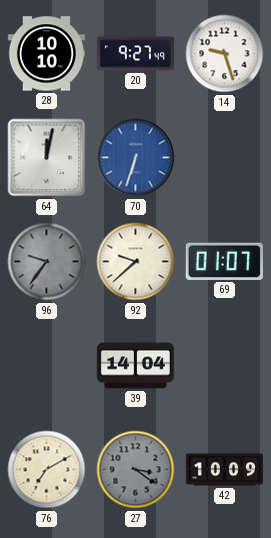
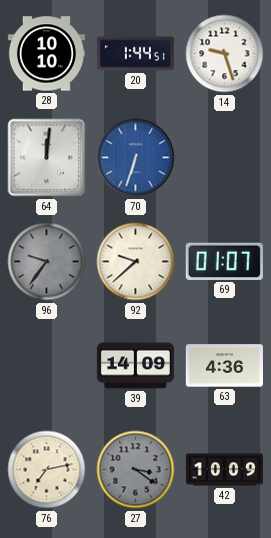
20: 9:27 -> 1:44 (135, 54)
64: 12:02 -> 12:01 (47, 158)
39: 14:04 -> 14:09 (135, 366)
63: none -> 4:36 (224, 366)
76: 7:10 -> 7:13 (47, 470)
